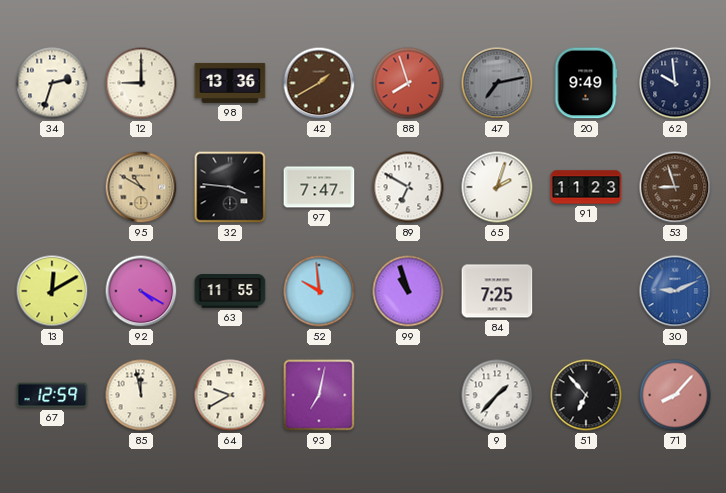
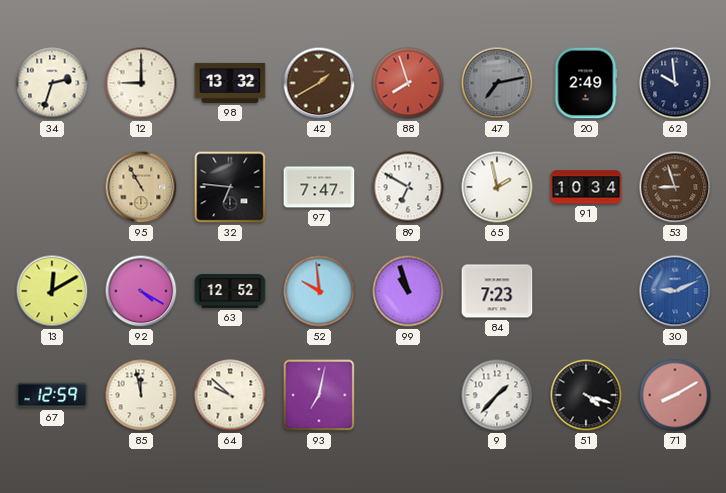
98: 13:36 -> 13:32 (230, 83)
20: 9:49 -> 2:49 (586, 83)
95: 10:50 -> 10:55 (141, 187)
32: 3:46 -> 6:46 (230, 187)
65: 2:03 -> 1:58 (497, 187)
91: 11:23 -> 10:34 (586, 187)
63: 11:55 -> 12:52 (230, 291)
84: 7:25 -> 7:23 (497, 291)
64: 9:40 -> 9:52 (230, 395)
51: 6:53 -> 4:18 (586, 395)
71: 8:07 -> 8:10 (675, 395)
